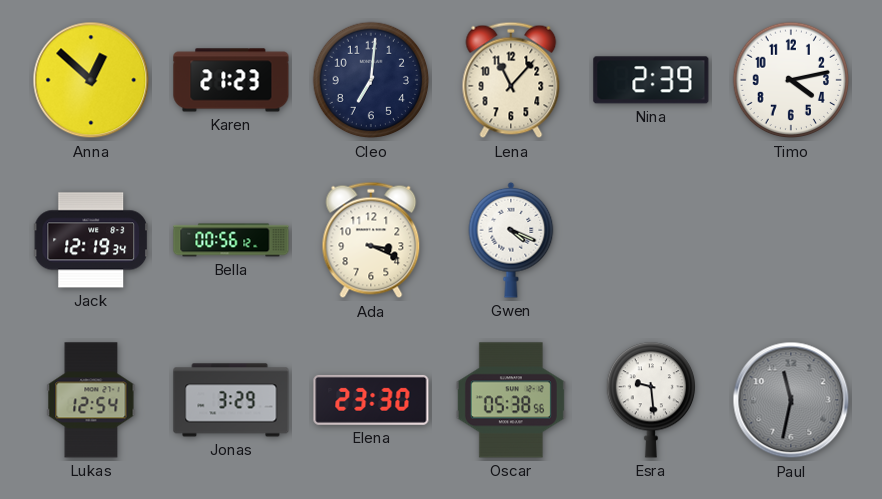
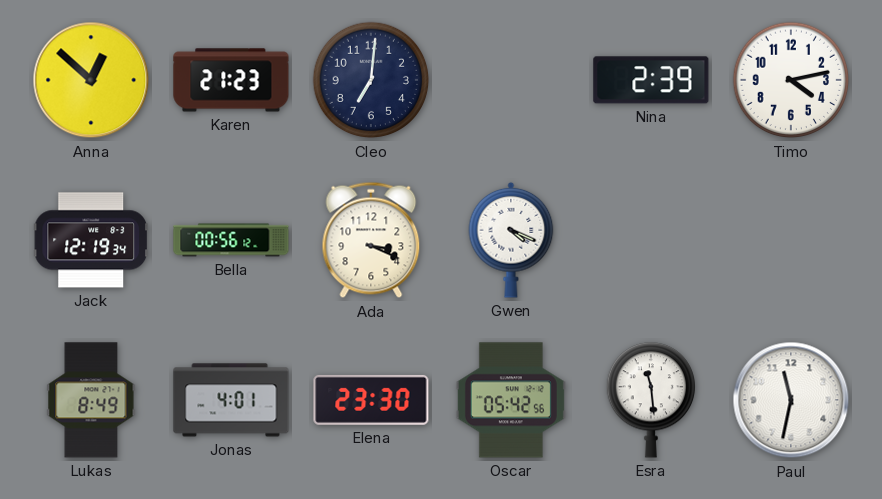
Lena: 11:07 -> none (511, 80)
Lukas: 12:54 -> 8:49 (91, 400)
Jonas: 3:29 -> 4:01 (231, 400)
Oscar: 05:38 -> 05:42 (511, 400)
Esra: 9:29 -> 11:29 (650, 400)
Paul dial: grey -> white (791, 400)
